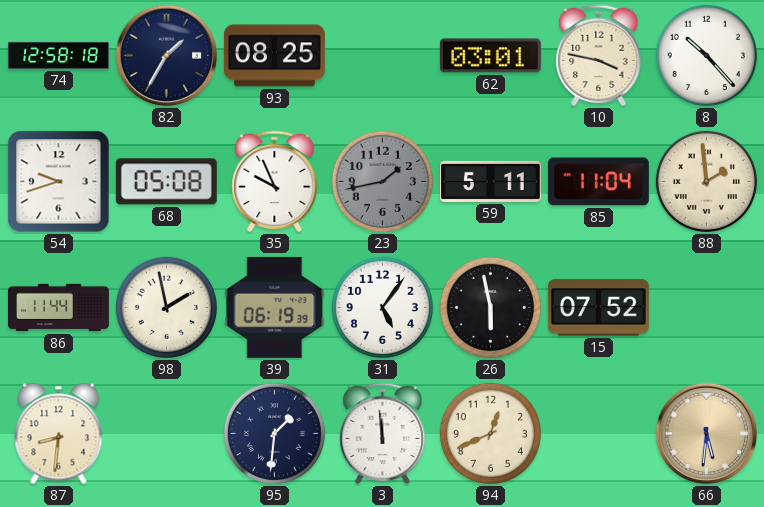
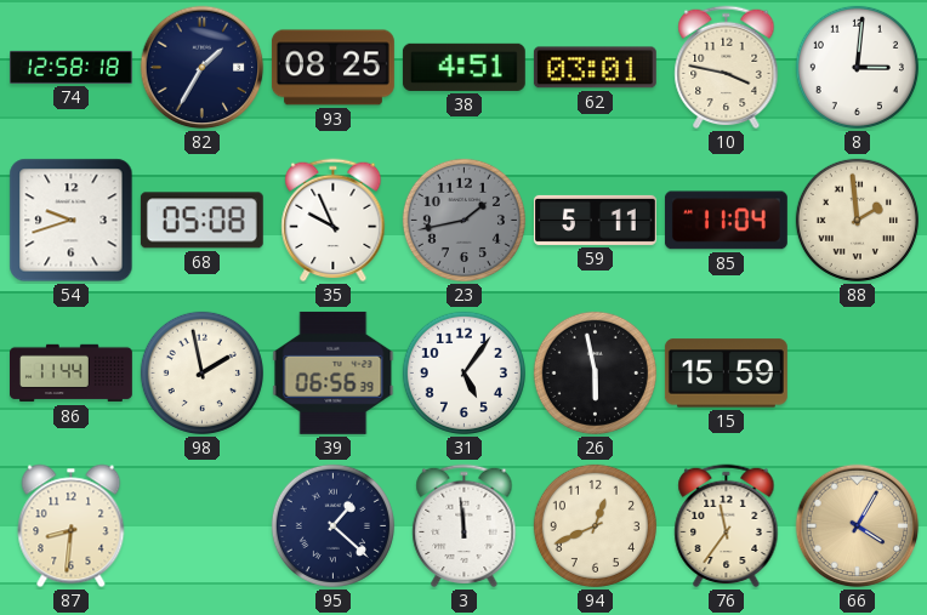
38: none -> 4:51 (463, 67)
8: 10:23 -> 3:01 (857, 67)
39: 06:19 -> 06:56 (334, 372)
15: 07:52 -> 15:59 (726, 374)
95: 1:31 -> 1:22 (332, 525)
76: none -> 11:36 (727, 526)
66: 5:31 -> 4:05 (858, 526)
